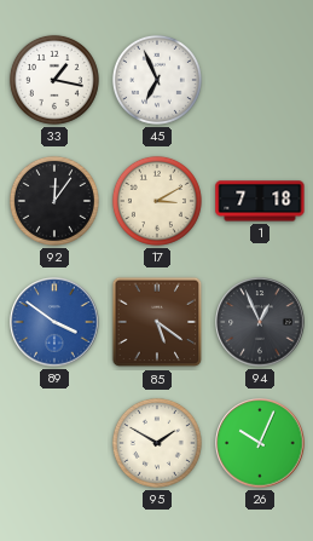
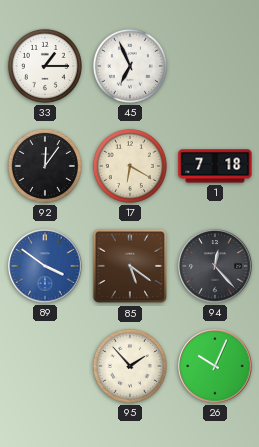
33: 1:17 -> 1:15 (45, 66)
17: 3:10 -> 6:20 (130, 166)
94: 12:56 -> 12:23 (215, 266)
95: 1:50 -> 1:53 (130, 366)
